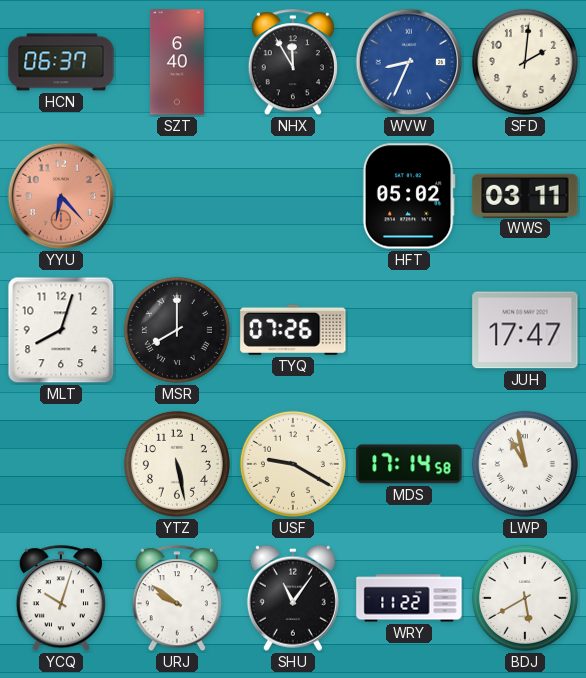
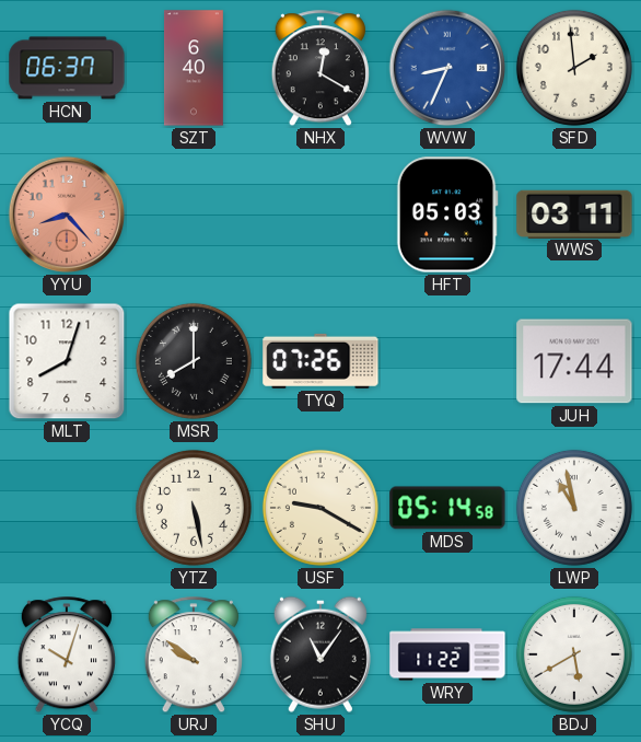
NHX: 11:55 -> 12:20 (320, 69)
SFD: 2:01 -> 1:59 (574, 68)
YYU: 6:23 -> 8:23 (67, 215)
HFT: 05:02 -> 05:03 (447, 215)
JUH: 17:47 -> 17:44 (574, 361)
MDS: 17:14 -> 05:14 (447, 508)
